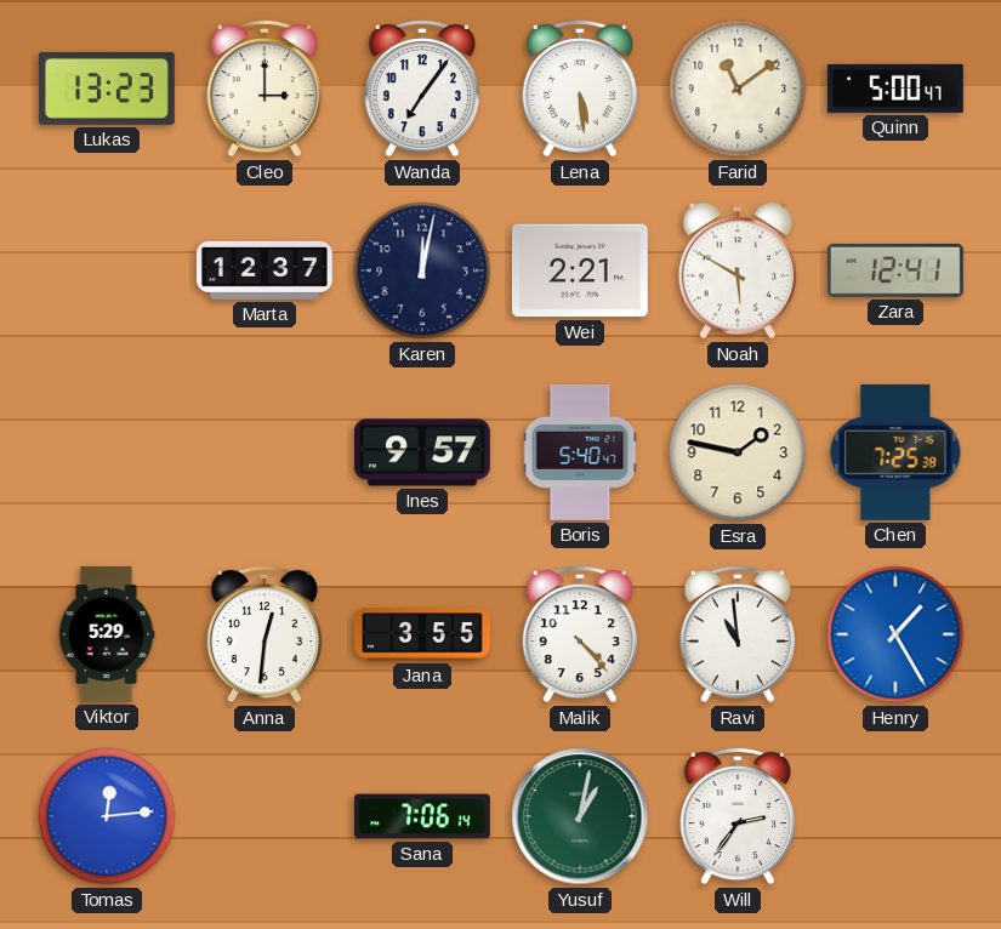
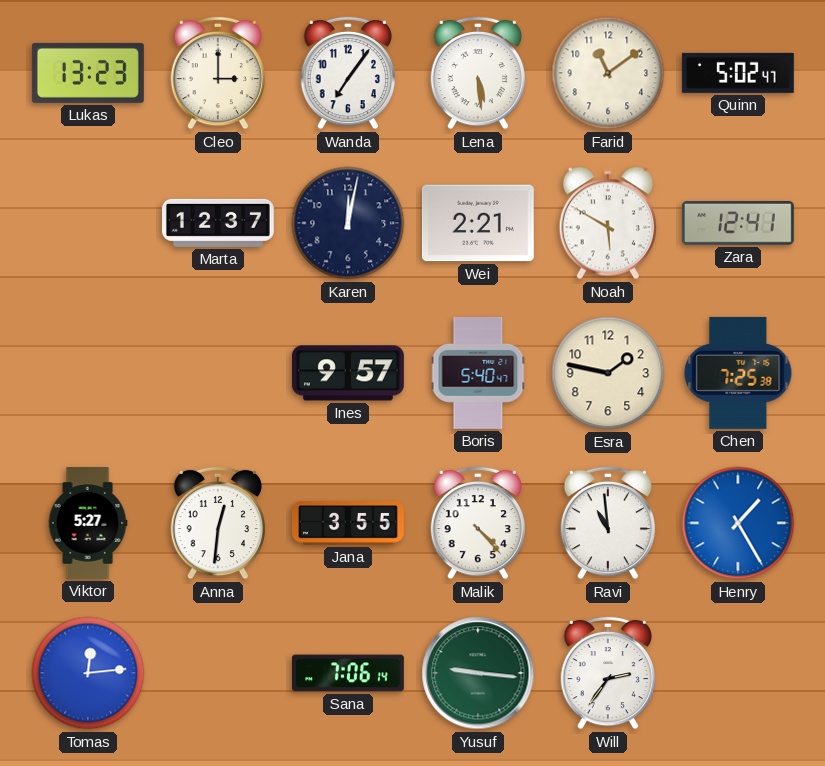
Quinn: 5:00 -> 5:02 (738, 73)
Viktor: 5:29 -> 5:27 (88, 524)
Yusuf: 1:02 -> 9:16 (478, 673)
